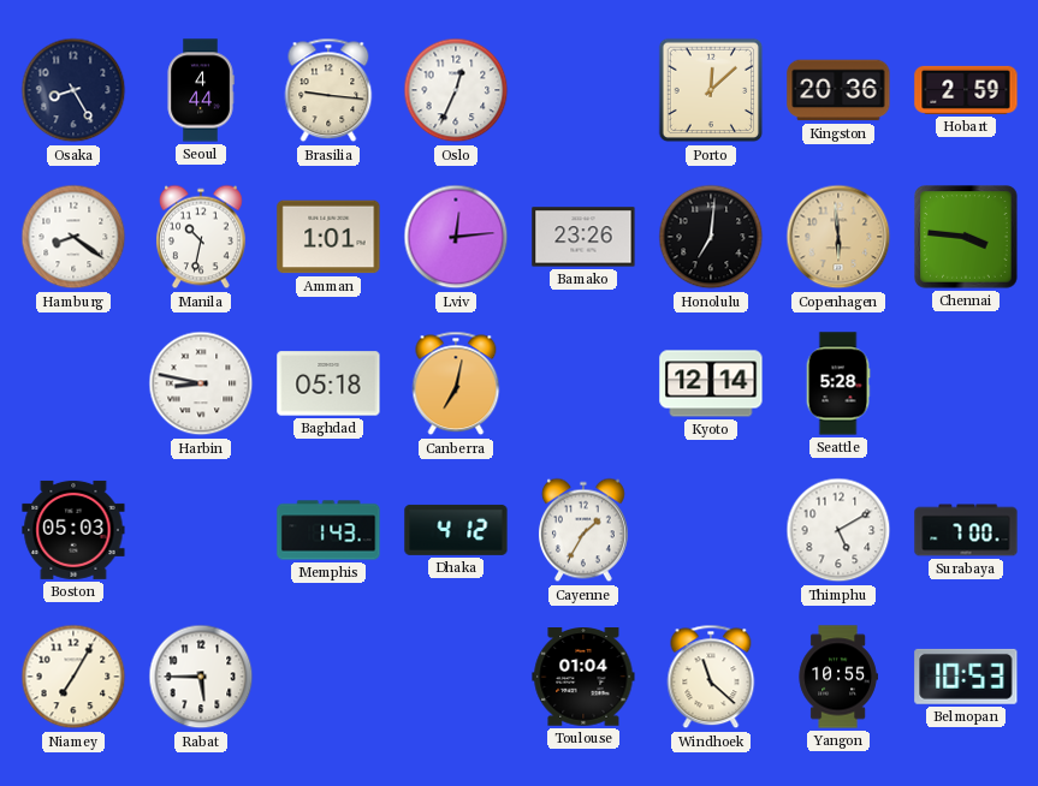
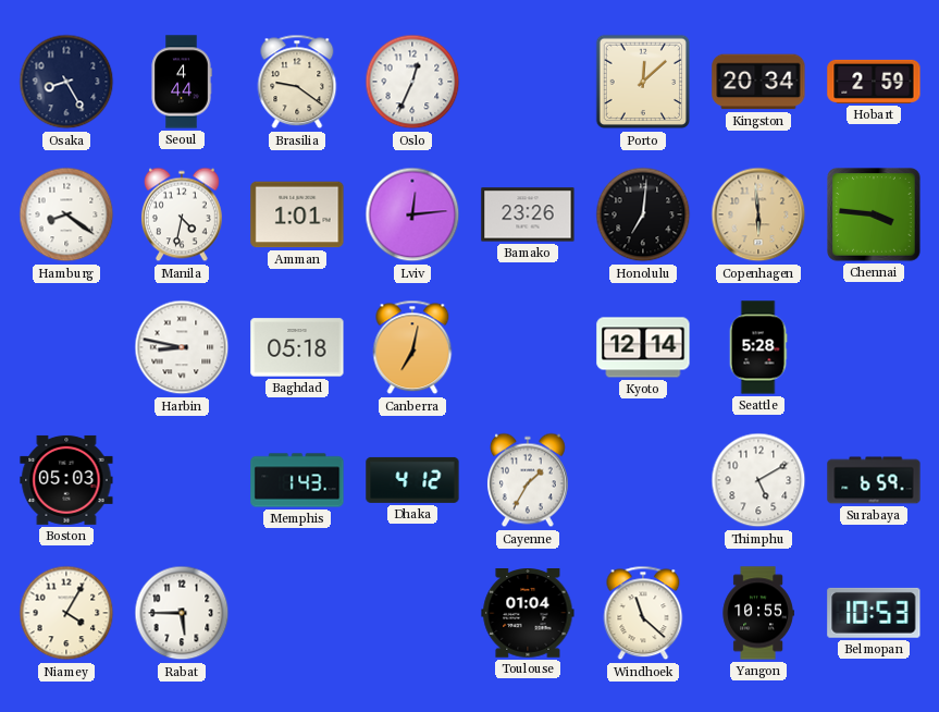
Brasilia: 9:16 -> 9:21 (297, 82)
Kingston: 20:36 -> 20:34 (758, 82)
Manila: 10:32 -> 4:32 (182, 214)
Surabaya: 7:00 -> 6:59 (874, 480)
Niamey: 7:05 -> 4:05 (66, 613)
